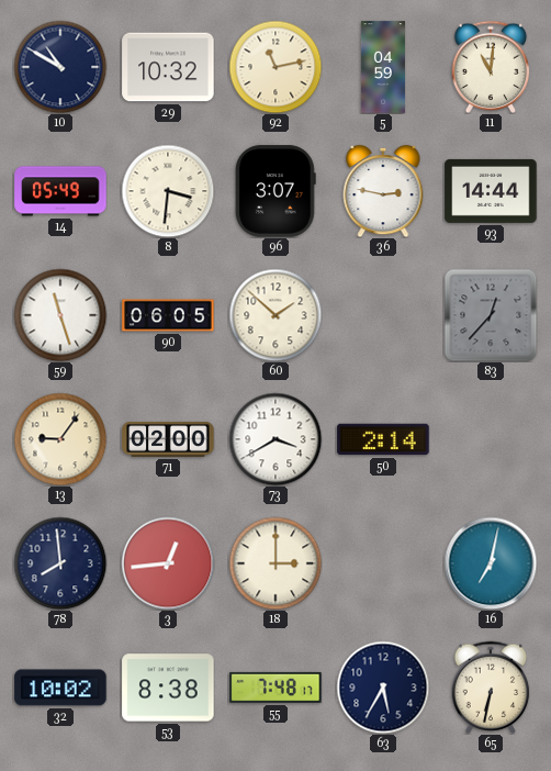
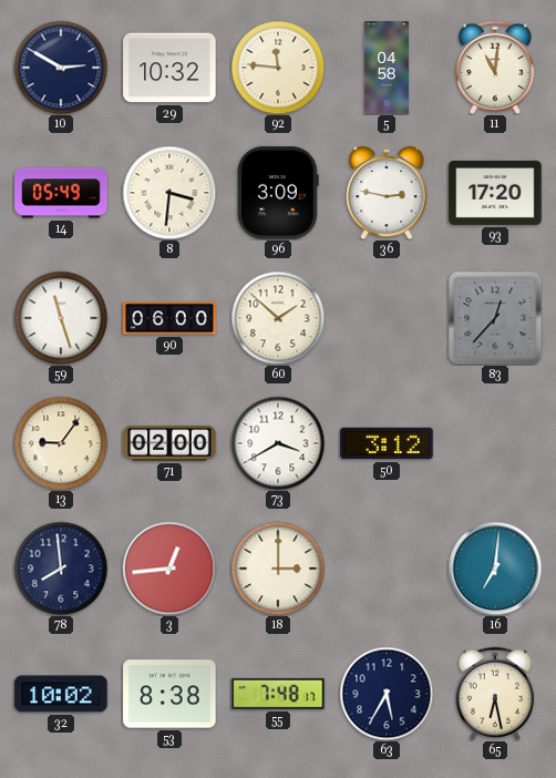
10: 10:50 -> 2:50 (61, 68)
92: 11:13 -> 11:46 (278, 68)
5: 04:59 -> 04:58 (387, 68)
96: 3:07 -> 3:09 (278, 193)
93: 14:44 -> 17:20 (495, 193)
90: 06:05 -> 06:00 (169, 318)
50: 2:14 -> 3:12 (387, 443)
16: 7:02 -> 7:01 (495, 569)
65: 6:32 -> 6:28 (495, 694)
